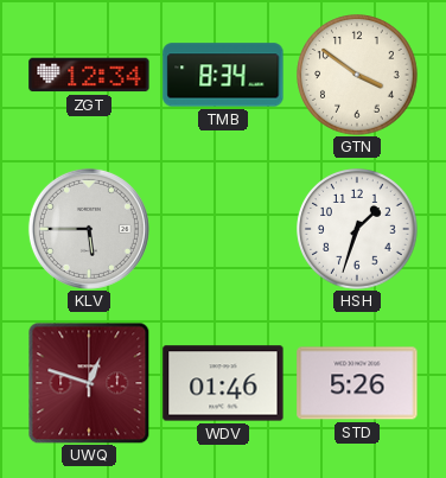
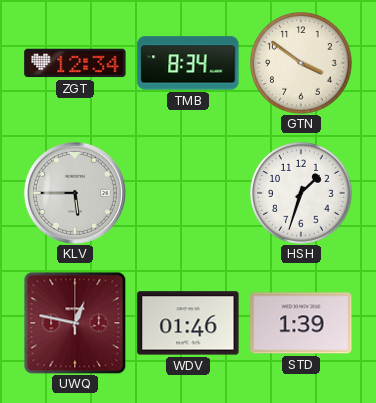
UWQ: 12:48 -> 12:47 (75, 323)
STD: 5:26 -> 1:39 (301, 323)
